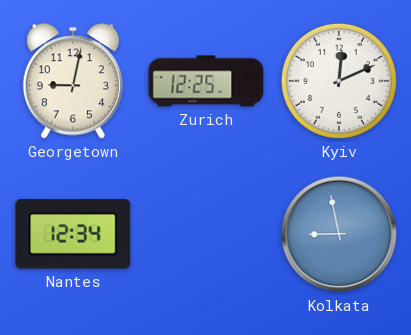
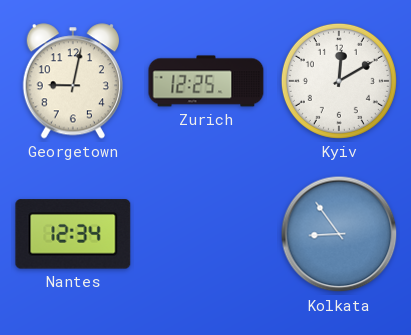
Kyiv: 12:11 -> 12:10 (339, 81)
Kolkata: 8:58 -> 8:54 (339, 234)
